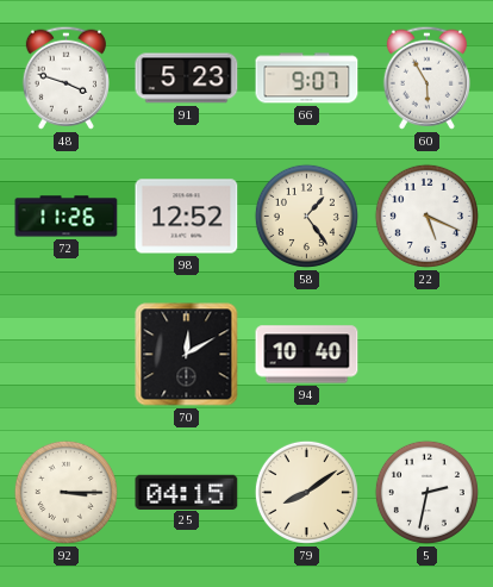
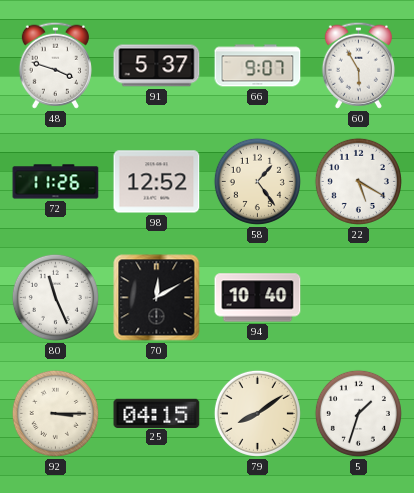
91: 5:23 -> 5:37 (157, 66)
22: 5:19 -> 5:20 (358, 181)
80: none -> 11:26 (55, 297)
5: 2:32 -> 1:33 (358, 413)
